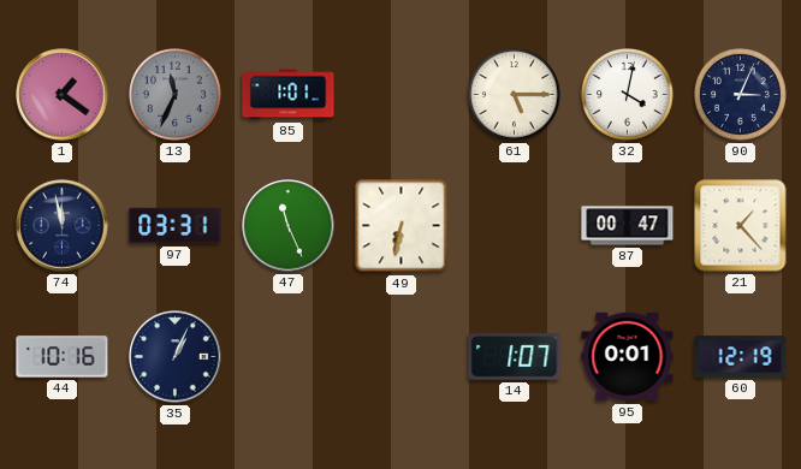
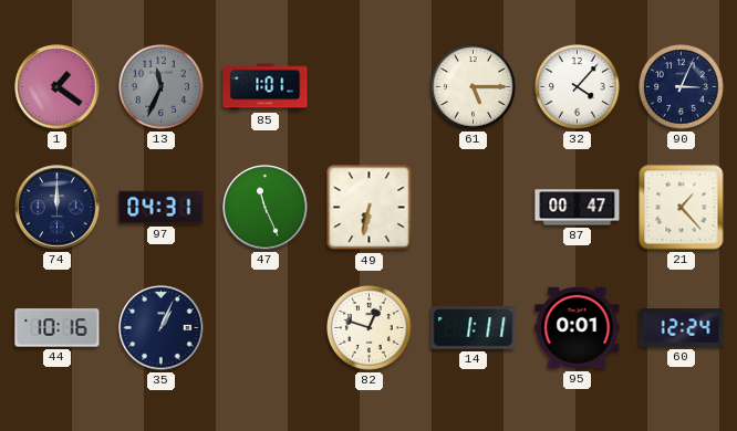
32: 4:02 -> 4:07 (578, 87)
74: 11:58 -> 12:00 (58, 208)
97: 03:31 -> 04:31 (162, 208)
82: none -> 12:48 (370, 328)
14: 1:07 -> 1:11 (474, 328)
60: 12:19 -> 12:24 (682, 328)
